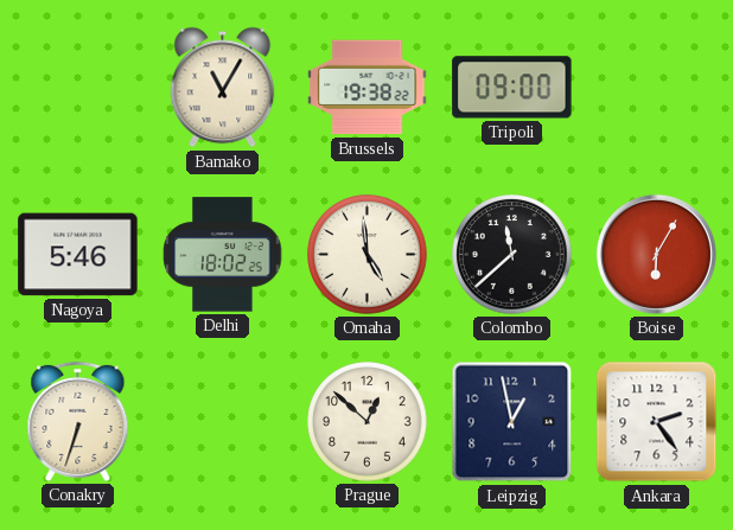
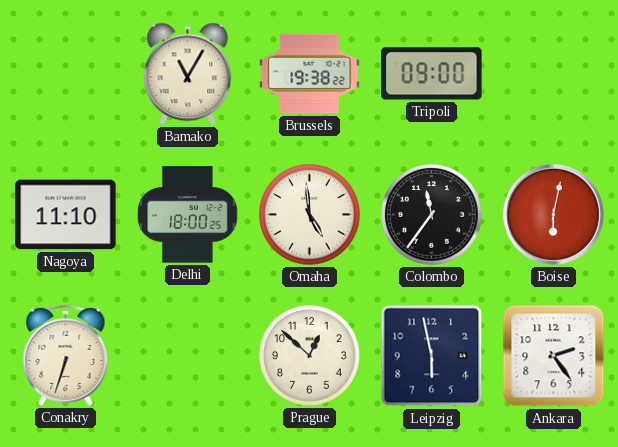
Nagoya: 5:46 -> 11:10 (66, 215)
Delhi: 18:02 -> 18:00 (188, 215)
Colombo: 11:38 -> 11:36 (432, 215)
Boise: 6:05 -> 6:02 (553, 214)
Leipzig: 12:58 -> 5:58 (432, 356)
